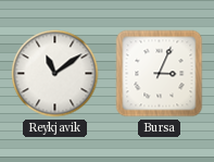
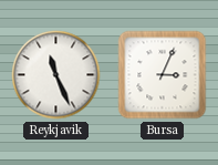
Reykjavik: 11:09 -> 11:26 (56, 75)
